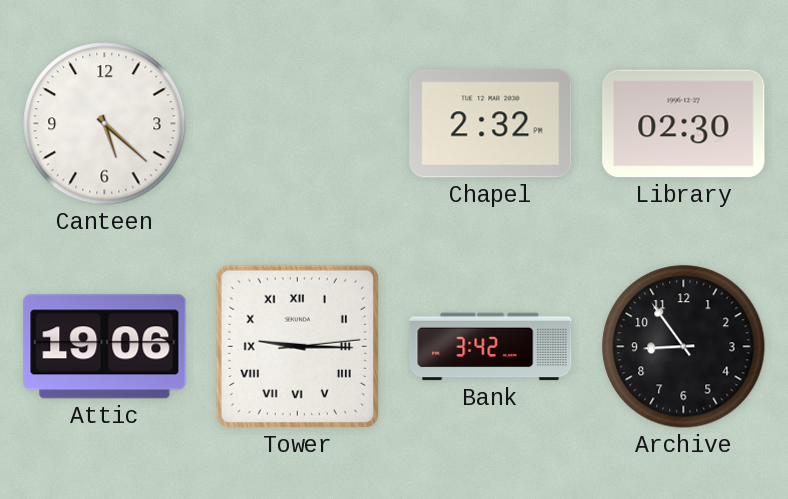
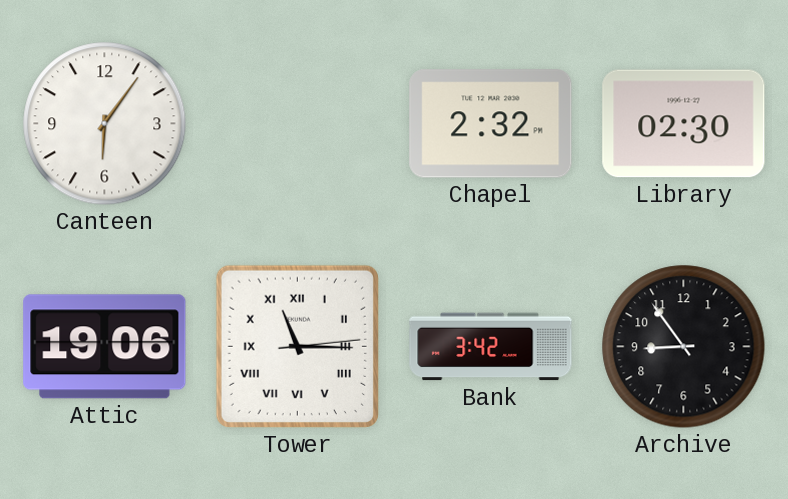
Canteen: 5:22 -> 6:06 (105, 124)
Tower: 9:15 -> 11:15 (297, 346)
